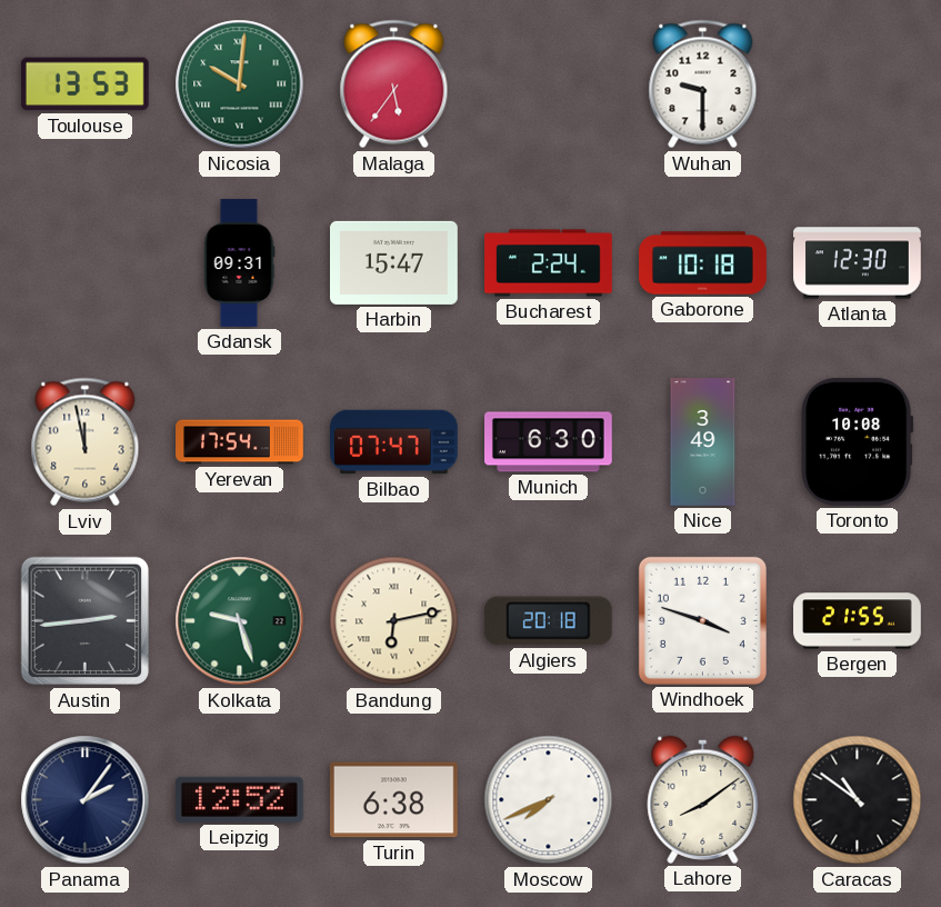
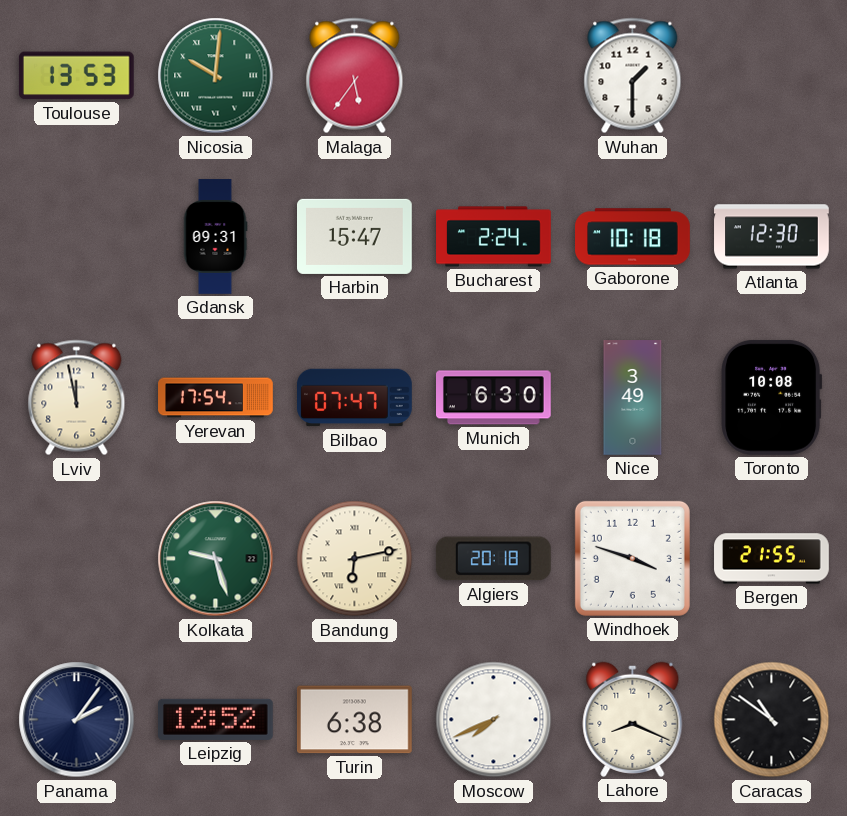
Wuhan: 9:30 -> 1:30 (633, 76)
Austin: 2:44 -> none (86, 621)
Lahore: 8:09 -> 8:19 (633, 719)
